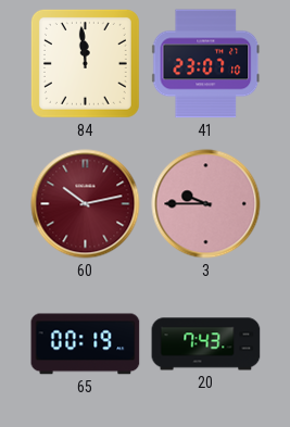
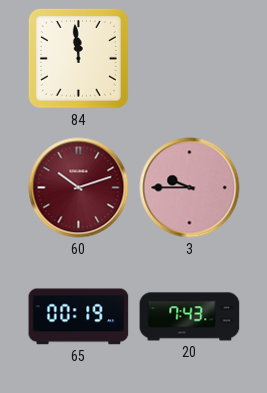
41: 23:07 -> none (206, 64)
60: 10:13 -> 10:12 (79, 188)
